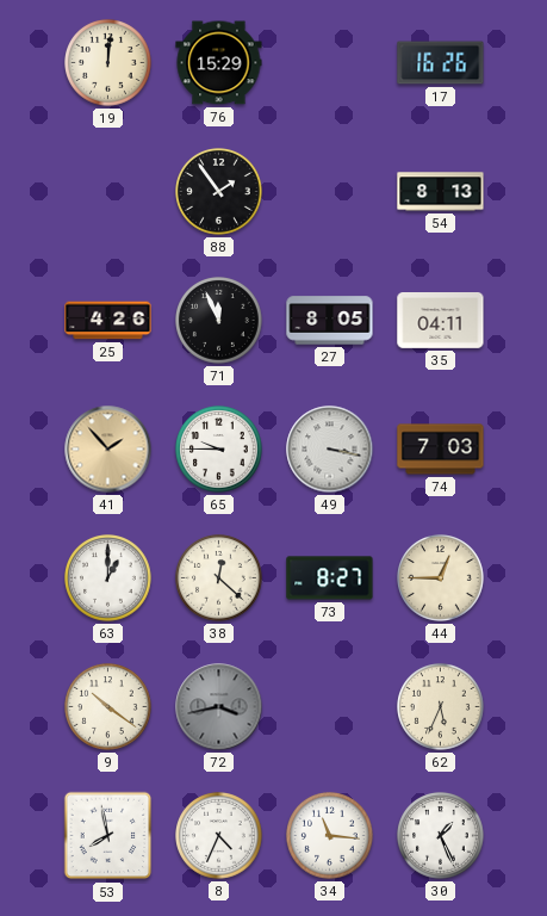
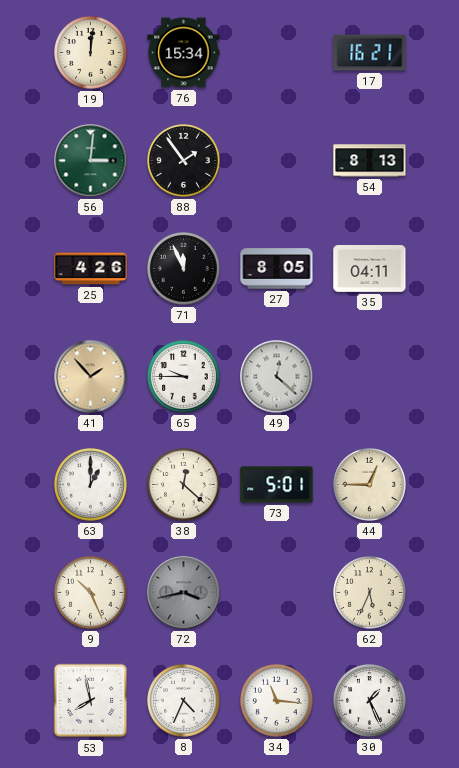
76: 15:29 -> 15:34 (184, 53)
17: 16:26 -> 16:21 (370, 53)
56: none -> 3:01 (91, 161)
49: 3:17 -> 12:22 (277, 377)
74: 7:03 -> none (441, 450)
73: 8:27 -> 5:01 (277, 485)
9: 10:21 -> 10:26 (91, 593)
